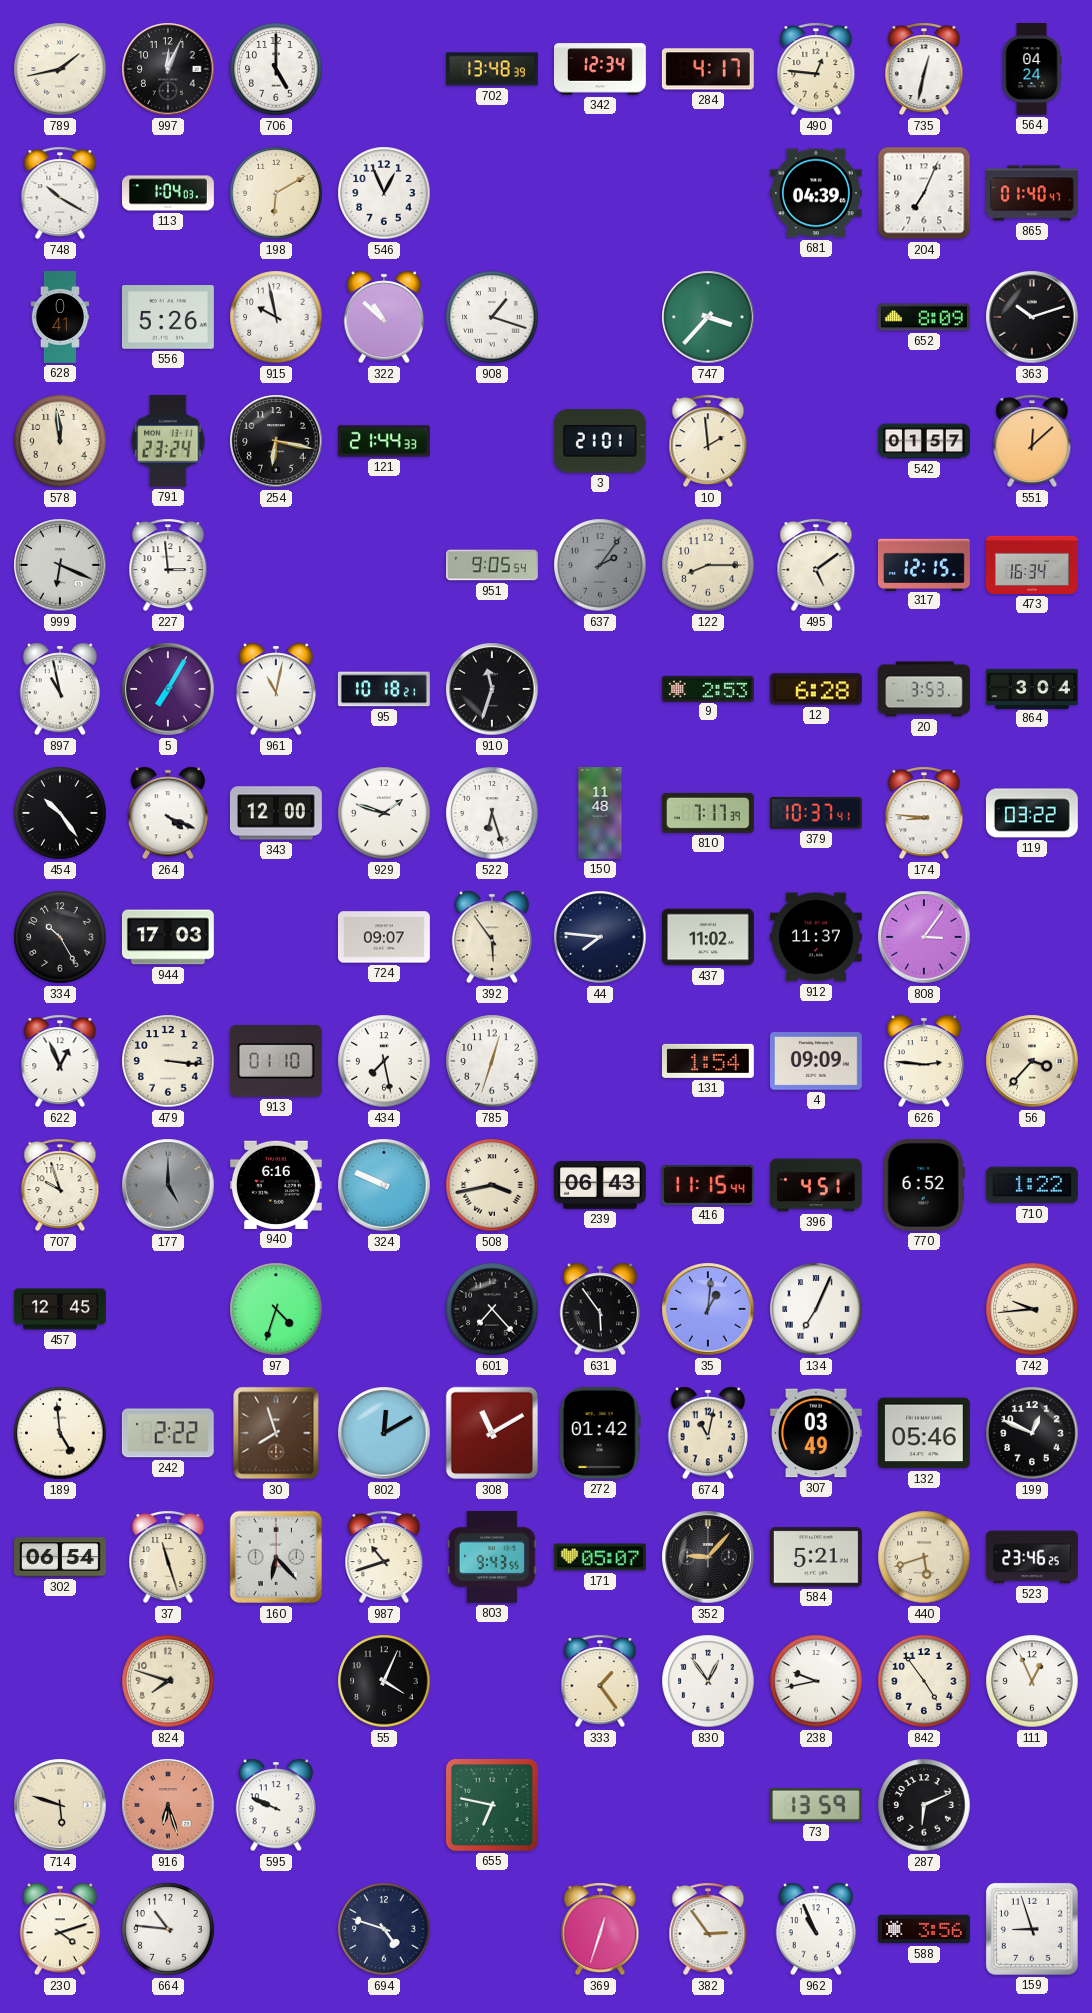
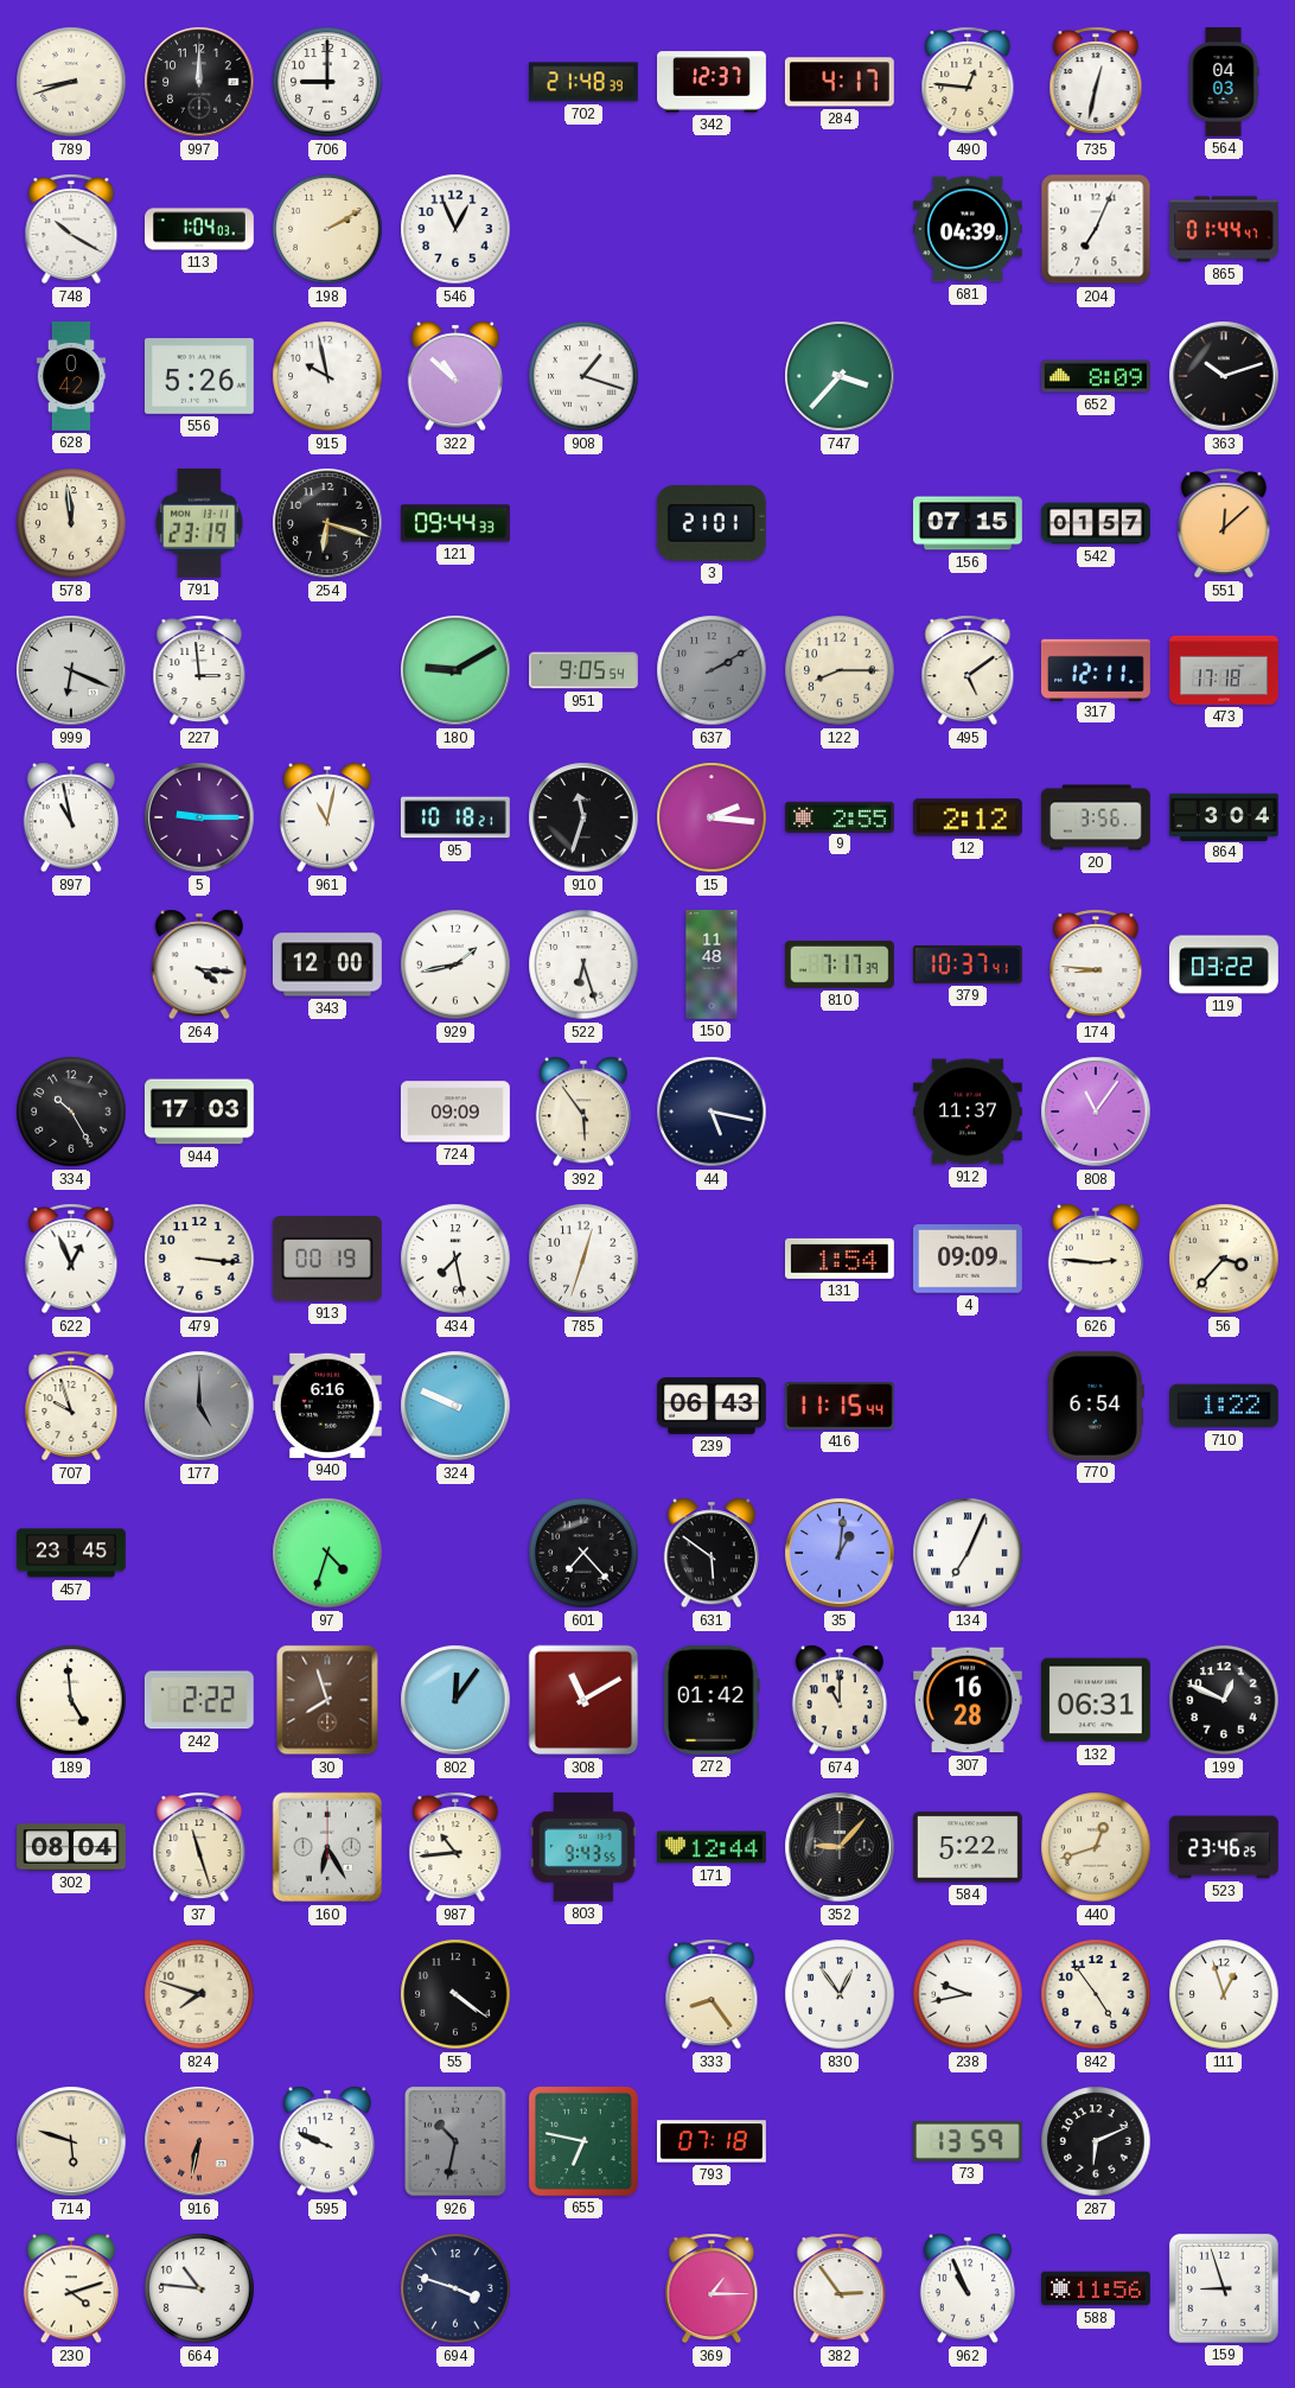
789: 1:43 -> 8:42 (71, 82)
997: 12:04 -> 12:00 (199, 82)
706: 5:00 -> 9:00 (327, 82)
702: 13:48 -> 21:48 (583, 82)
342: 12:34 -> 12:37 (713, 82)
564: 04:24 -> 04:03 (1224, 83)
198: 6:10 -> 2:10 (327, 229)
865: 01:40 -> 01:44 (1225, 229)
628: 0:41 -> 0:42 (71, 377)
791: 23:24 -> 23:19 (199, 523)
254: 6:17 -> 6:18 (327, 523)
121: 21:44 -> 09:44 (455, 523)
10: 1:59 -> none (708, 441)
156: none -> 07:15 (968, 523)
180: none -> 9:10 (455, 670)
637: 2:06 -> 2:10 (712, 670)
317: 12:15 -> 12:11 (1096, 669)
473: 16:34 -> 17:18 (1225, 670)
5: 7:05 -> 9:15 (199, 817)
15: none -> 2:16 (712, 817)
9: 2:53 -> 2:55 (840, 816)
12: 6:28 -> 2:12 (968, 817)
20: 3:53 -> 3:56 (1096, 817)
454: 10:24 -> none (60, 813)
264: 4:19 -> 4:16 (199, 964)
929: 1:48 -> 1:43 (455, 964)
724: 09:07 -> 09:09 (455, 1112)
44: 7:46 -> 5:17 (712, 1112)
437: 11:02 -> none (708, 937)
808: 3:06 -> 11:06 (1096, 1112)
913: 01:10 -> 00:19 (327, 1260)
508: 3:43 -> none (492, 1185)
396: 4:51 -> none (816, 1185)
770: 6:52 -> 6:54 (1096, 1406)
457: 12:45 -> 23:45 (71, 1553)
631: 5:54 -> 5:51 (712, 1553)
742: 9:44 -> none (1032, 1309)
802: 12:10 -> 12:06 (455, 1700)
674: 11:02 -> 11:00 (840, 1700)
307: 03:49 -> 16:28 (968, 1700)
132: 05:46 -> 06:31 (1096, 1700)
302: 06:54 -> 08:04 (72, 1847)
160: 6:23 -> 6:25 (327, 1847)
987: 10:42 -> 10:44 (455, 1847)
171: 05:07 -> 12:44 (712, 1847)
584: 5:21 -> 5:22 (968, 1847)
440: 5:42 -> 12:42 (1096, 1847)
55: 4:04 -> 4:21 (455, 1994)
333: 1:24 -> 8:24 (712, 1994)
111: 12:56 -> 12:57 (1224, 1994)
916: 6:27 -> 6:32 (199, 2141)
926: none -> 10:32 (455, 2141)
793: none -> 07:18 (713, 2141)
694: 4:48 -> 3:48 (455, 2288)
369: 12:33 -> 1:15 (712, 2288)
588: 3:56 -> 11:56 (1097, 2288)
